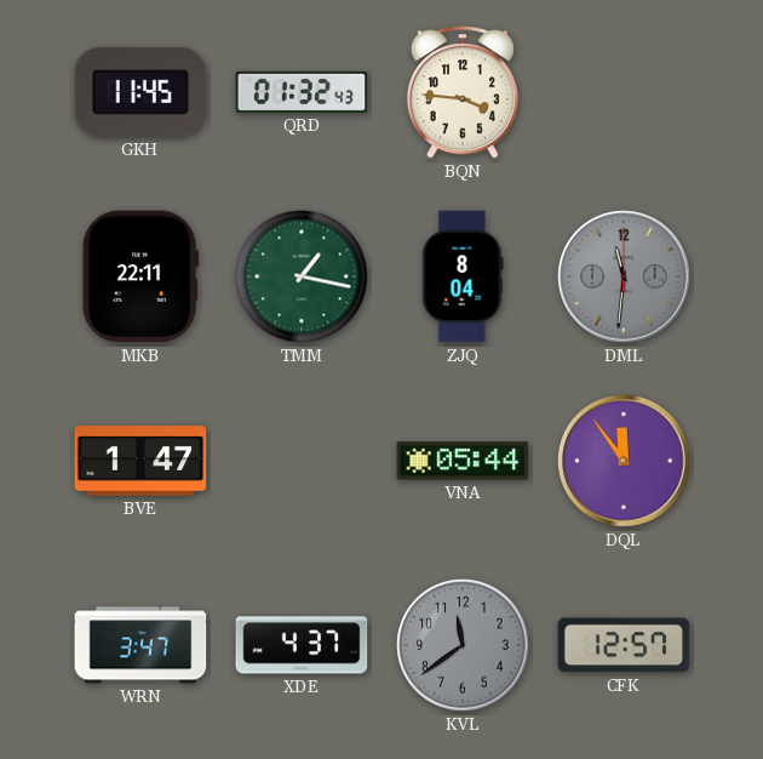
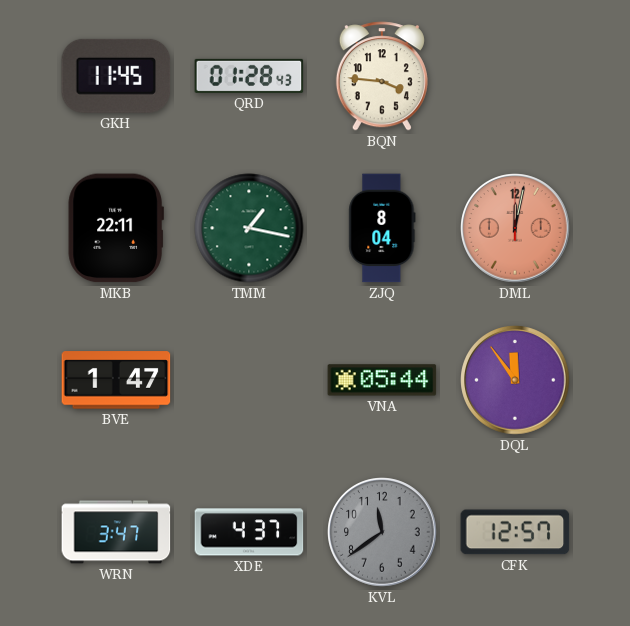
QRD: 01:32 -> 01:28 (249, 76)
DML: 11:31 -> 12:02 (515, 228)
DML dial: grey -> salmon (515, 228)
